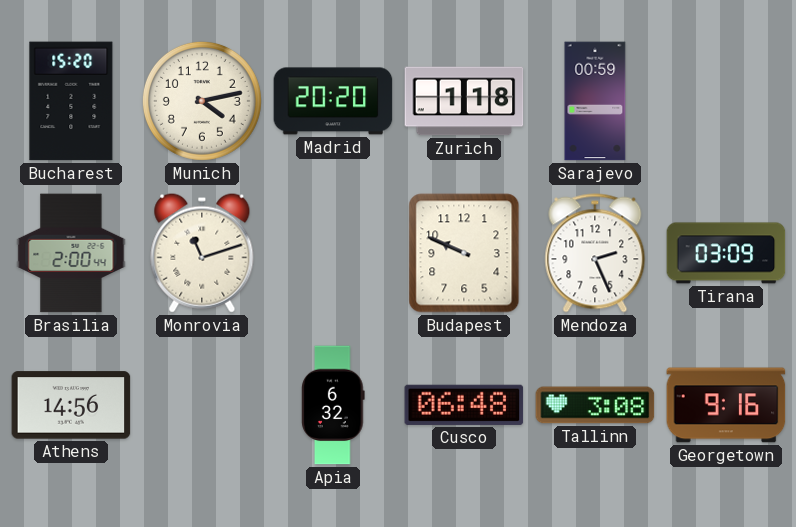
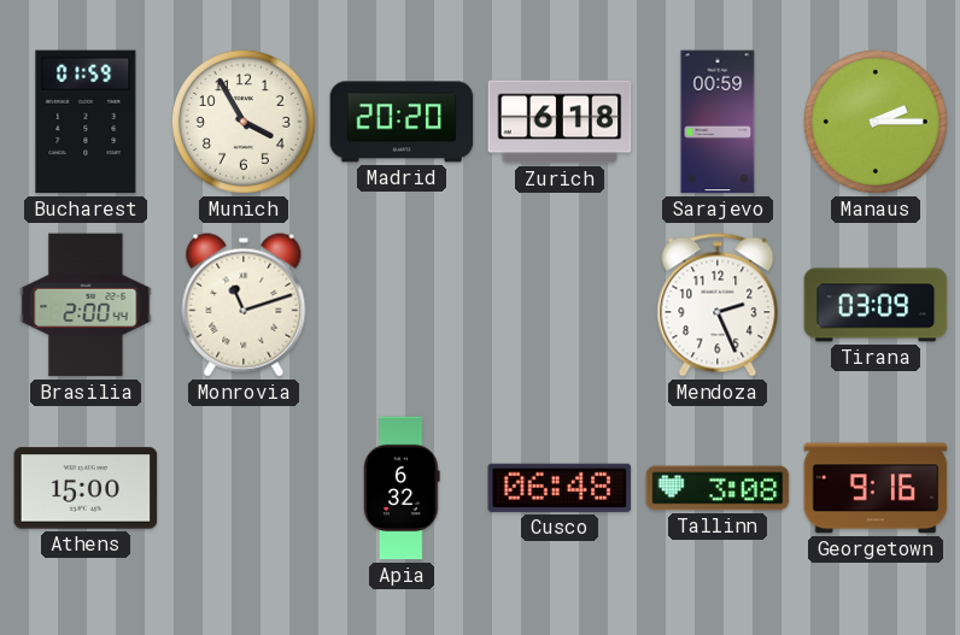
Bucharest: 15:20 -> 01:59 (86, 122)
Munich: 4:13 -> 3:55 (244, 122)
Zurich: 1:18 -> 6:18 (560, 122)
Manaus: none -> 2:15 (876, 122)
Budapest: 9:49 -> none (464, 253)
Athens: 14:56 -> 15:00 (86, 488)
